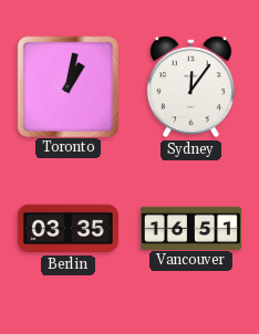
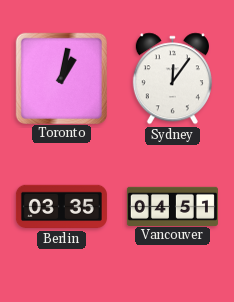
Vancouver: 16:51 -> 04:51 (172, 206)
